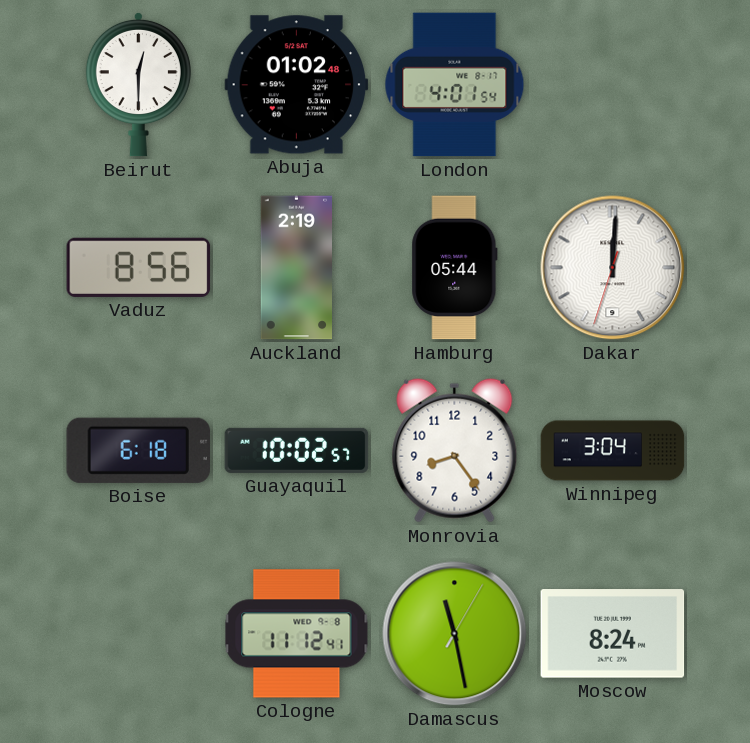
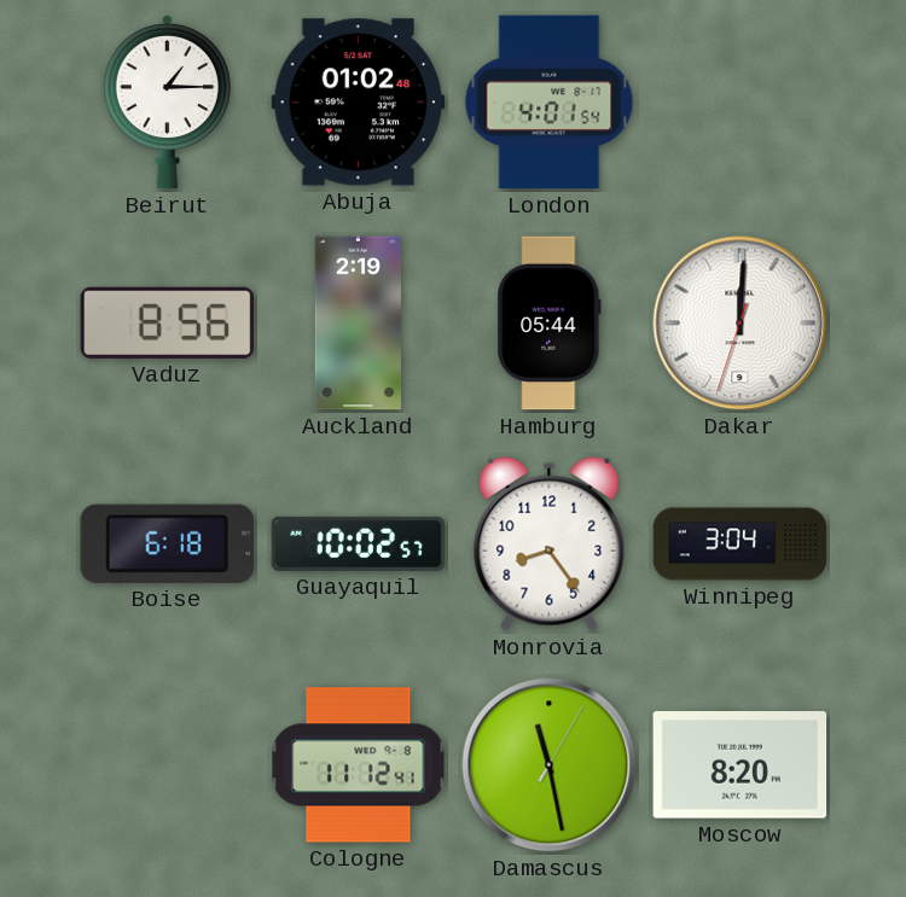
Beirut: 12:30 -> 1:15 (167, 101)
Moscow: 8:24 -> 8:20 (741, 765)
